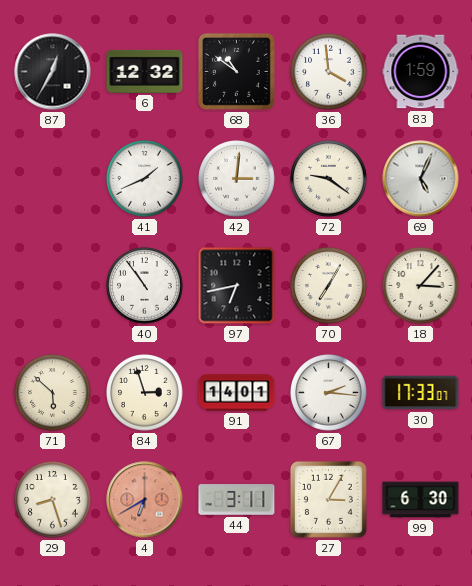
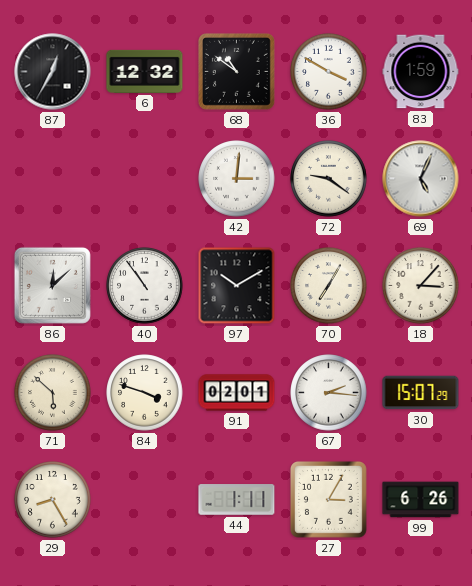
36: 3:59 -> 3:50 (329, 72)
41: 1:41 -> none (145, 179)
86: none -> 12:08 (52, 285)
97: 6:43 -> 10:10 (237, 286)
84: 2:57 -> 3:48 (145, 393)
91: 14:01 -> 02:01 (237, 393)
30: 17:33 -> 15:07 (421, 393)
29: 8:27 -> 8:25 (53, 500)
4: 6:40 -> none (145, 500)
44: 3:11 -> 1:11 (237, 500)
99: 6:30 -> 6:26 (421, 500)
